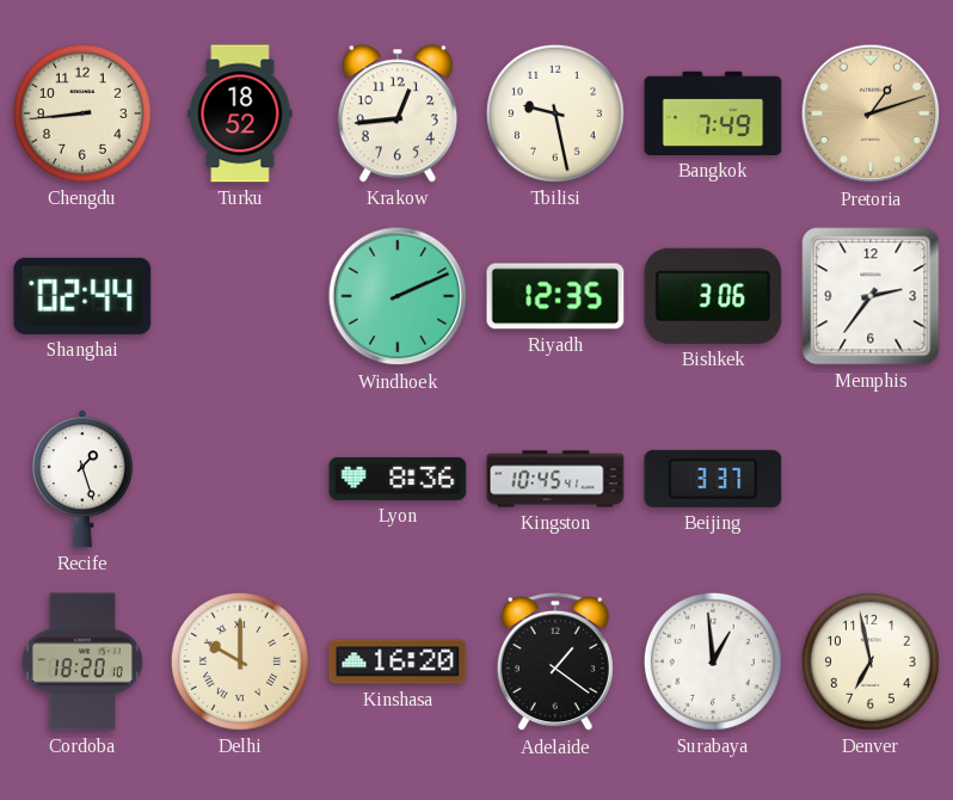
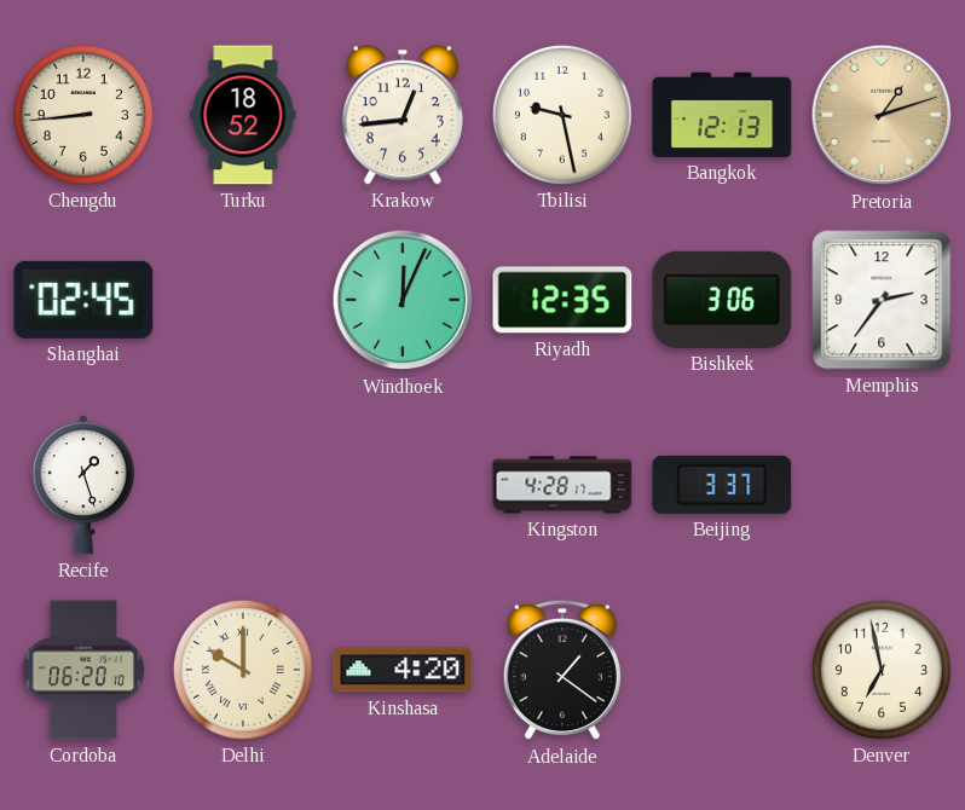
Bangkok: 7:49 -> 12:13 (722, 115)
Shanghai: 02:44 -> 02:45 (83, 300)
Windhoek: 2:11 -> 12:04 (403, 300)
Lyon: 8:36 -> none (398, 479)
Kingston: 10:45 -> 4:28 (562, 485)
Cordoba: 18:20 -> 06:20 (83, 670)
Kinshasa: 16:20 -> 4:20 (403, 670)
Surabaya: 12:59 -> none (713, 661)
